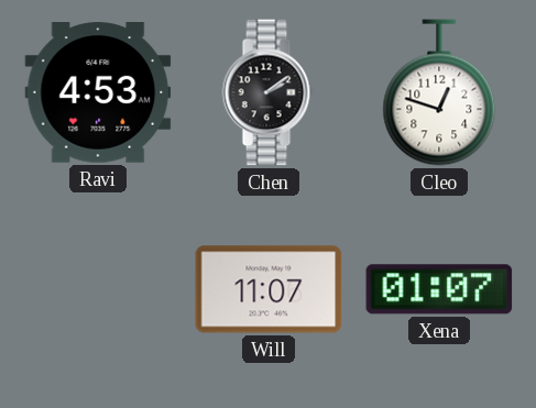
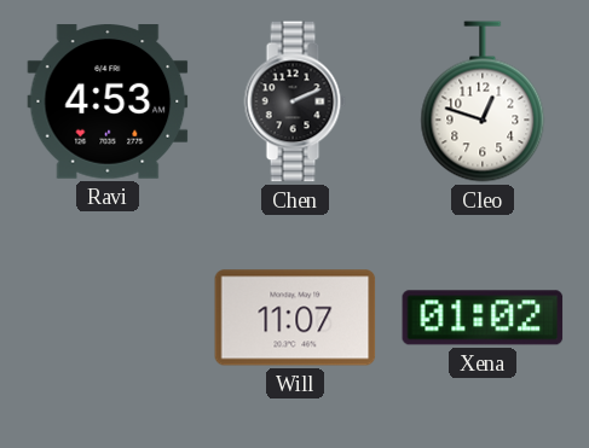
Chen: 2:09 -> 2:11 (295, 101)
Xena: 01:07 -> 01:02 (483, 318)
